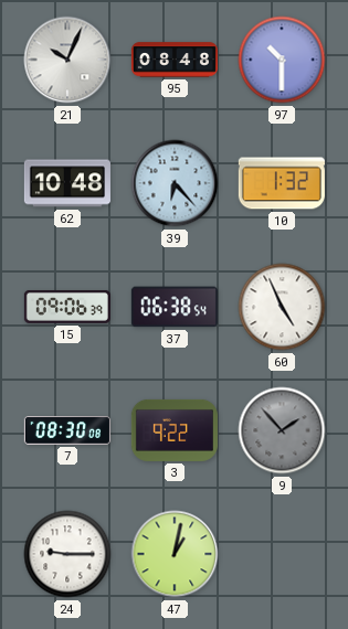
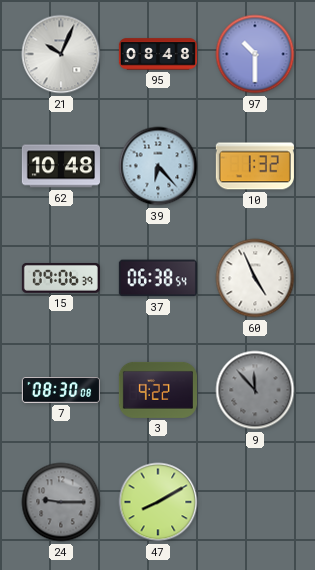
9: 1:53 -> 11:53 (255, 390)
24 dial: white -> grey (61, 502)
47: 1:02 -> 8:10 (158, 502)
